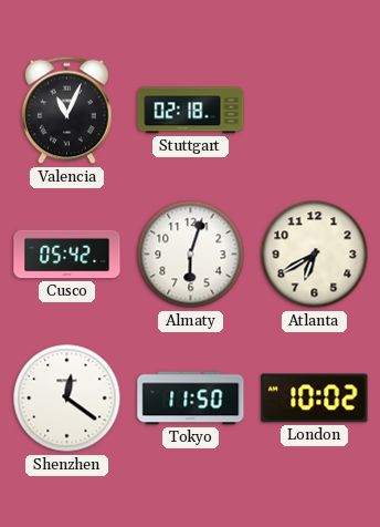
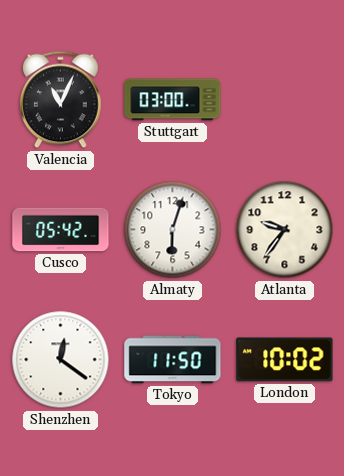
Stuttgart: 02:18 -> 03:00 (173, 100)
Atlanta: 6:40 -> 9:36 (285, 230)
